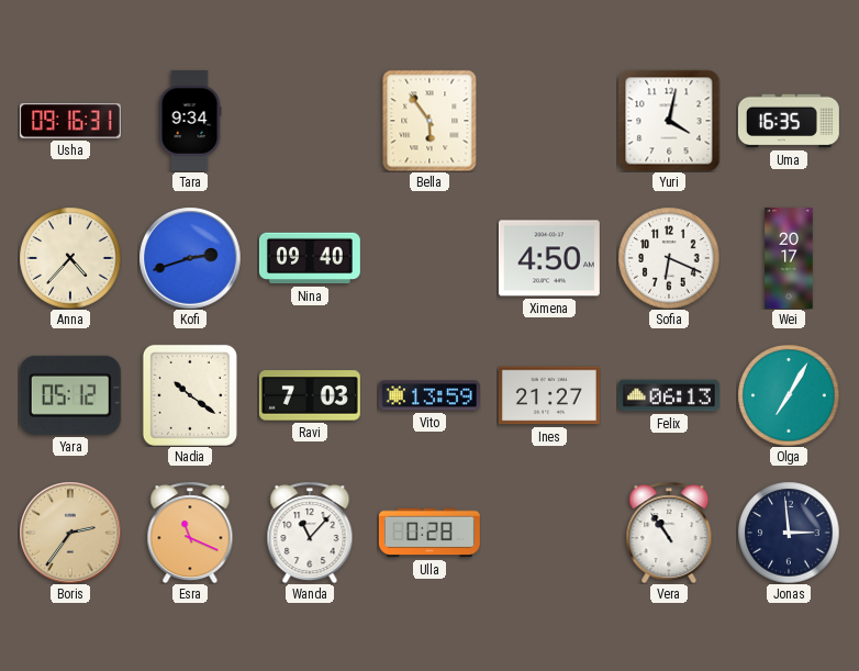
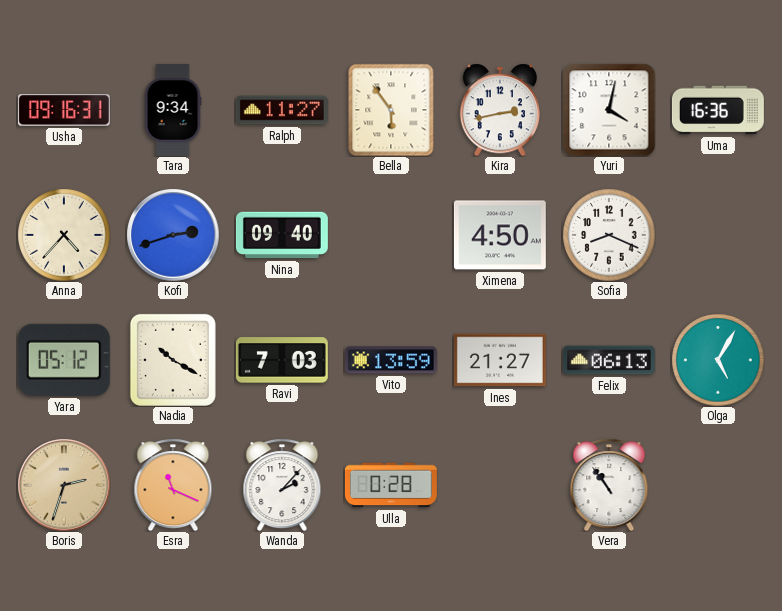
Ralph: none -> 11:27 (282, 110)
Kira: none -> 2:43 (499, 110)
Uma: 16:35 -> 16:36 (718, 110)
Sofia: 6:19 -> 8:19 (609, 235)
Wei: 20:17 -> none (789, 258)
Nadia: 10:21 -> 10:20 (173, 360)
Olga: 7:05 -> 5:05 (718, 360)
Boris: 2:36 -> 2:33 (64, 485)
Wanda: 11:07 -> 2:07 (282, 485)
Jonas: 2:59 -> none (789, 533)
